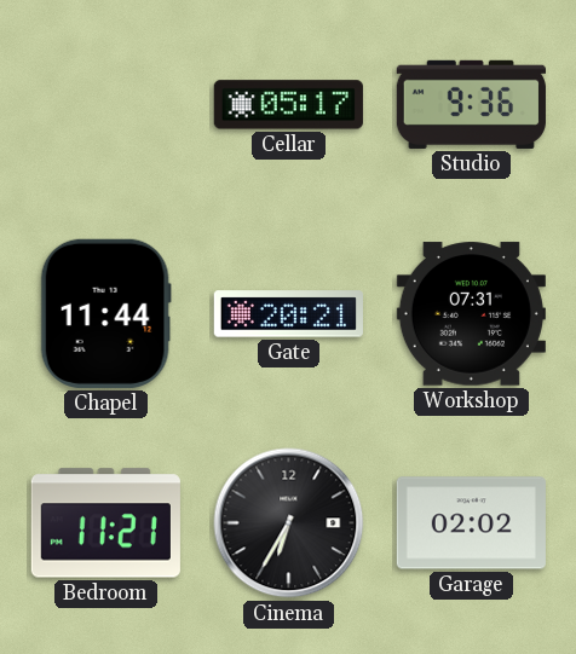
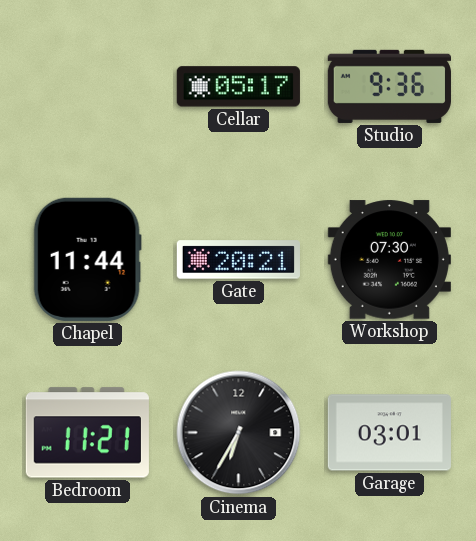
Workshop: 07:31 -> 07:30 (389, 260)
Garage: 02:02 -> 03:01 (389, 433)
